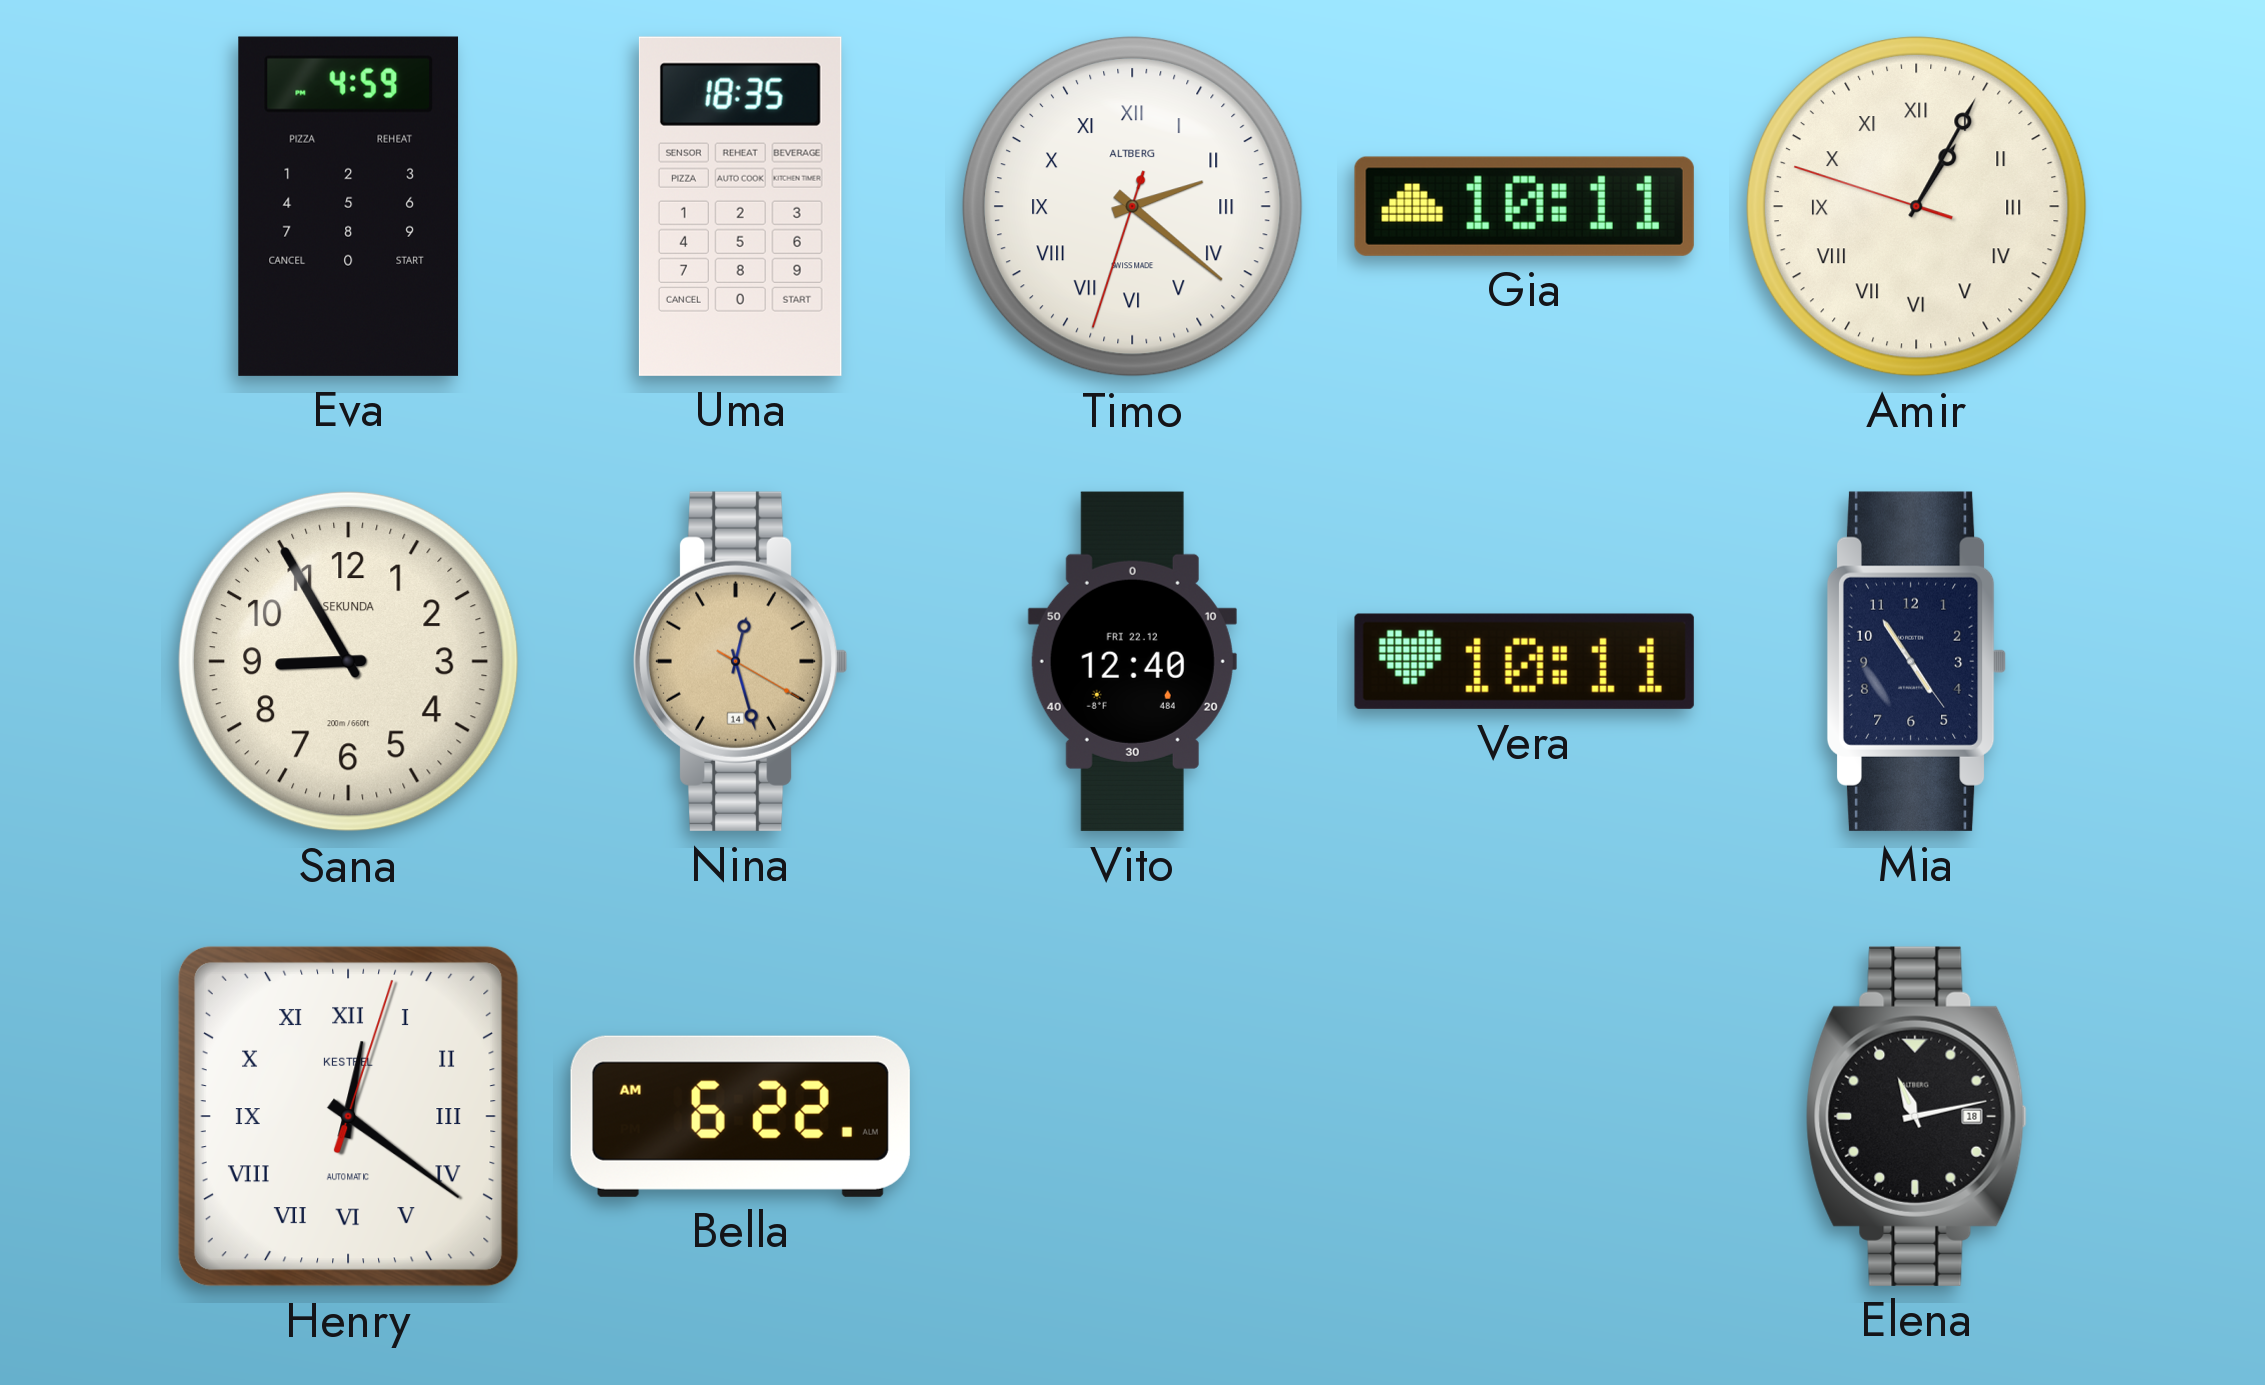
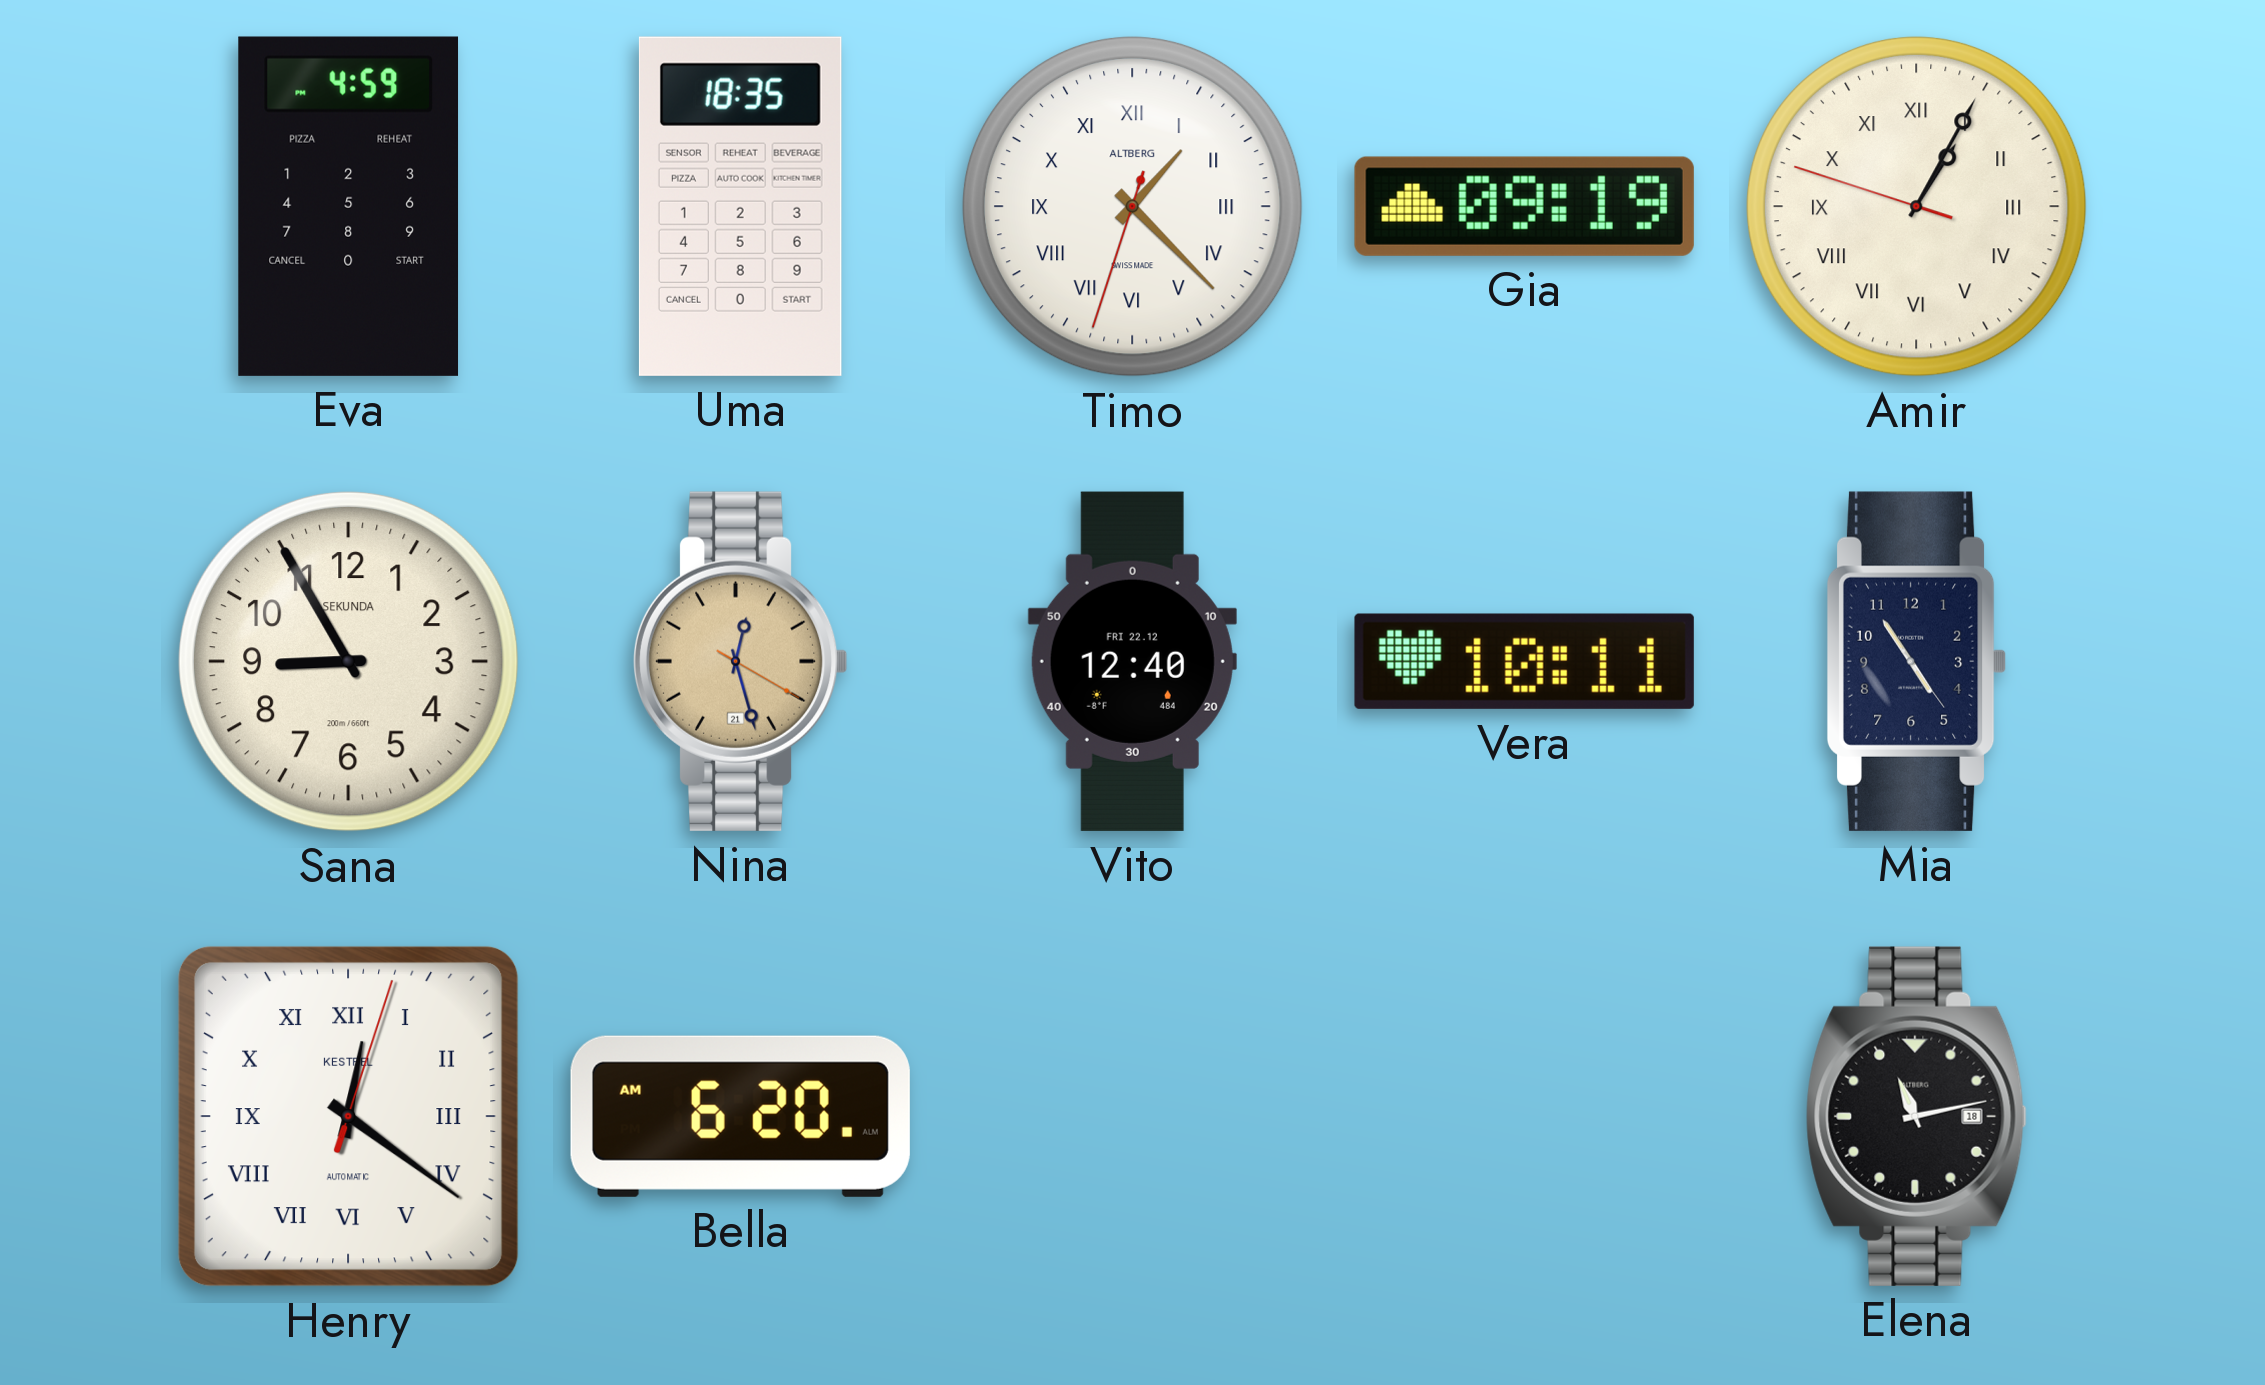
Timo: 2:21 -> 1:22 (1132, 206)
Gia: 10:11 -> 09:19 (1524, 206)
Nina date: 14 -> 21 (740, 661)
Bella: 6:22 -> 6:20 (740, 1116)
